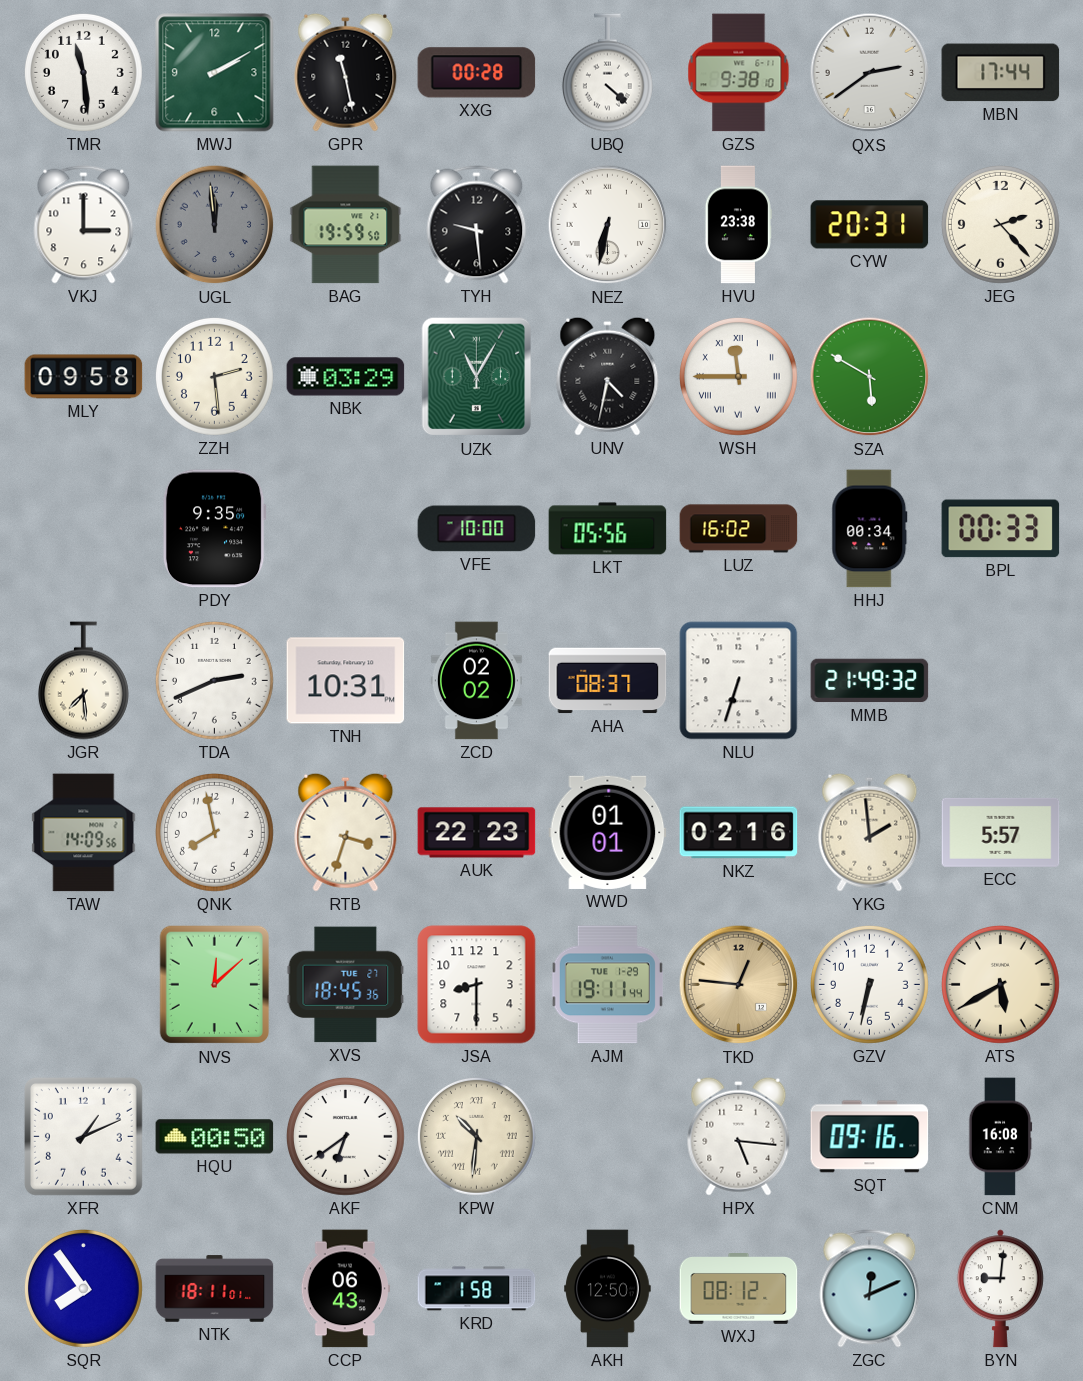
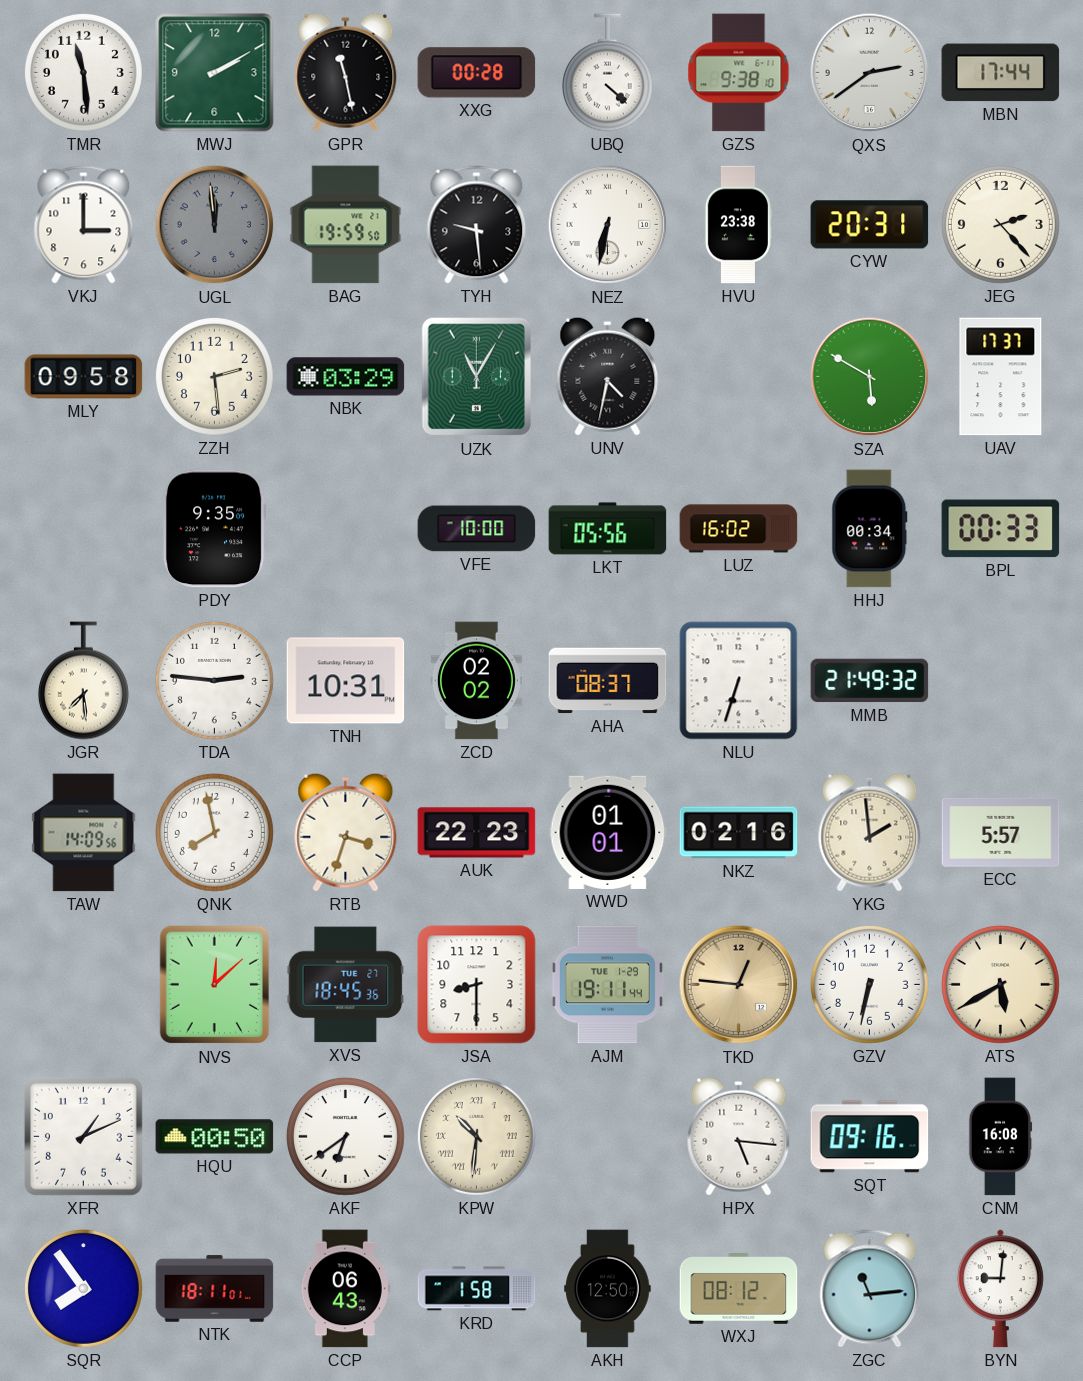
WSH: 11:45 -> none (738, 376)
UAV: none -> 17:37 (1001, 377)
TDA: 2:41 -> 2:46 (214, 680)
ZGC: 12:11 -> 11:14 (870, 1289)
